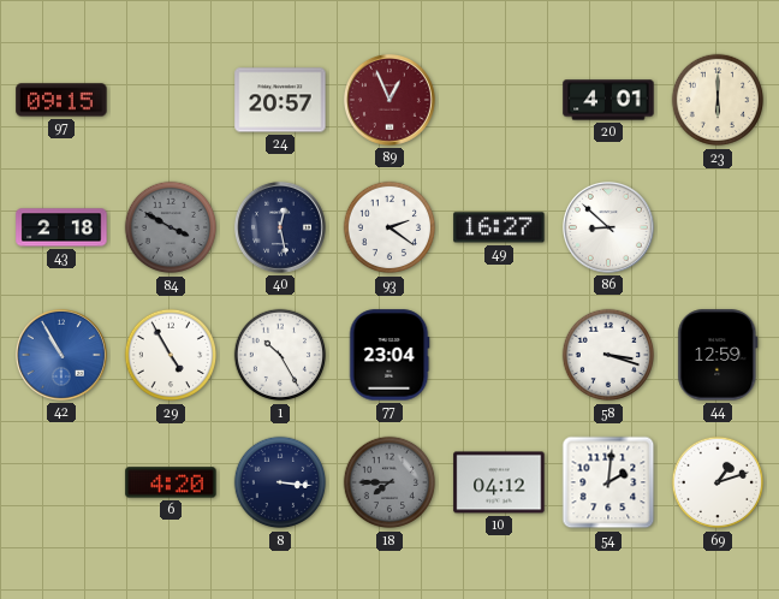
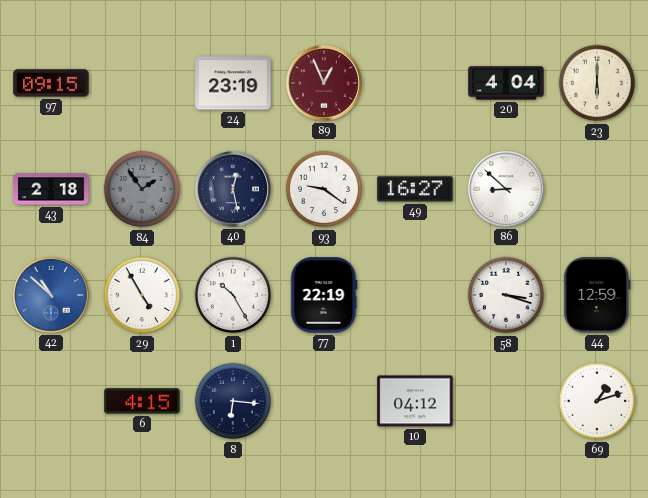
24: 20:57 -> 23:19 (233, 83)
20: 4:01 -> 4:04 (506, 83)
84: 3:50 -> 1:54 (142, 189)
93: 2:21 -> 9:21 (324, 189)
42: 10:55 -> 10:52 (51, 295)
77: 23:04 -> 22:19 (324, 295)
6: 4:20 -> 4:15 (142, 401)
8: 3:16 -> 6:16 (233, 401)
18: 7:45 -> none (389, 482)
54: 2:01 -> none (608, 482)
